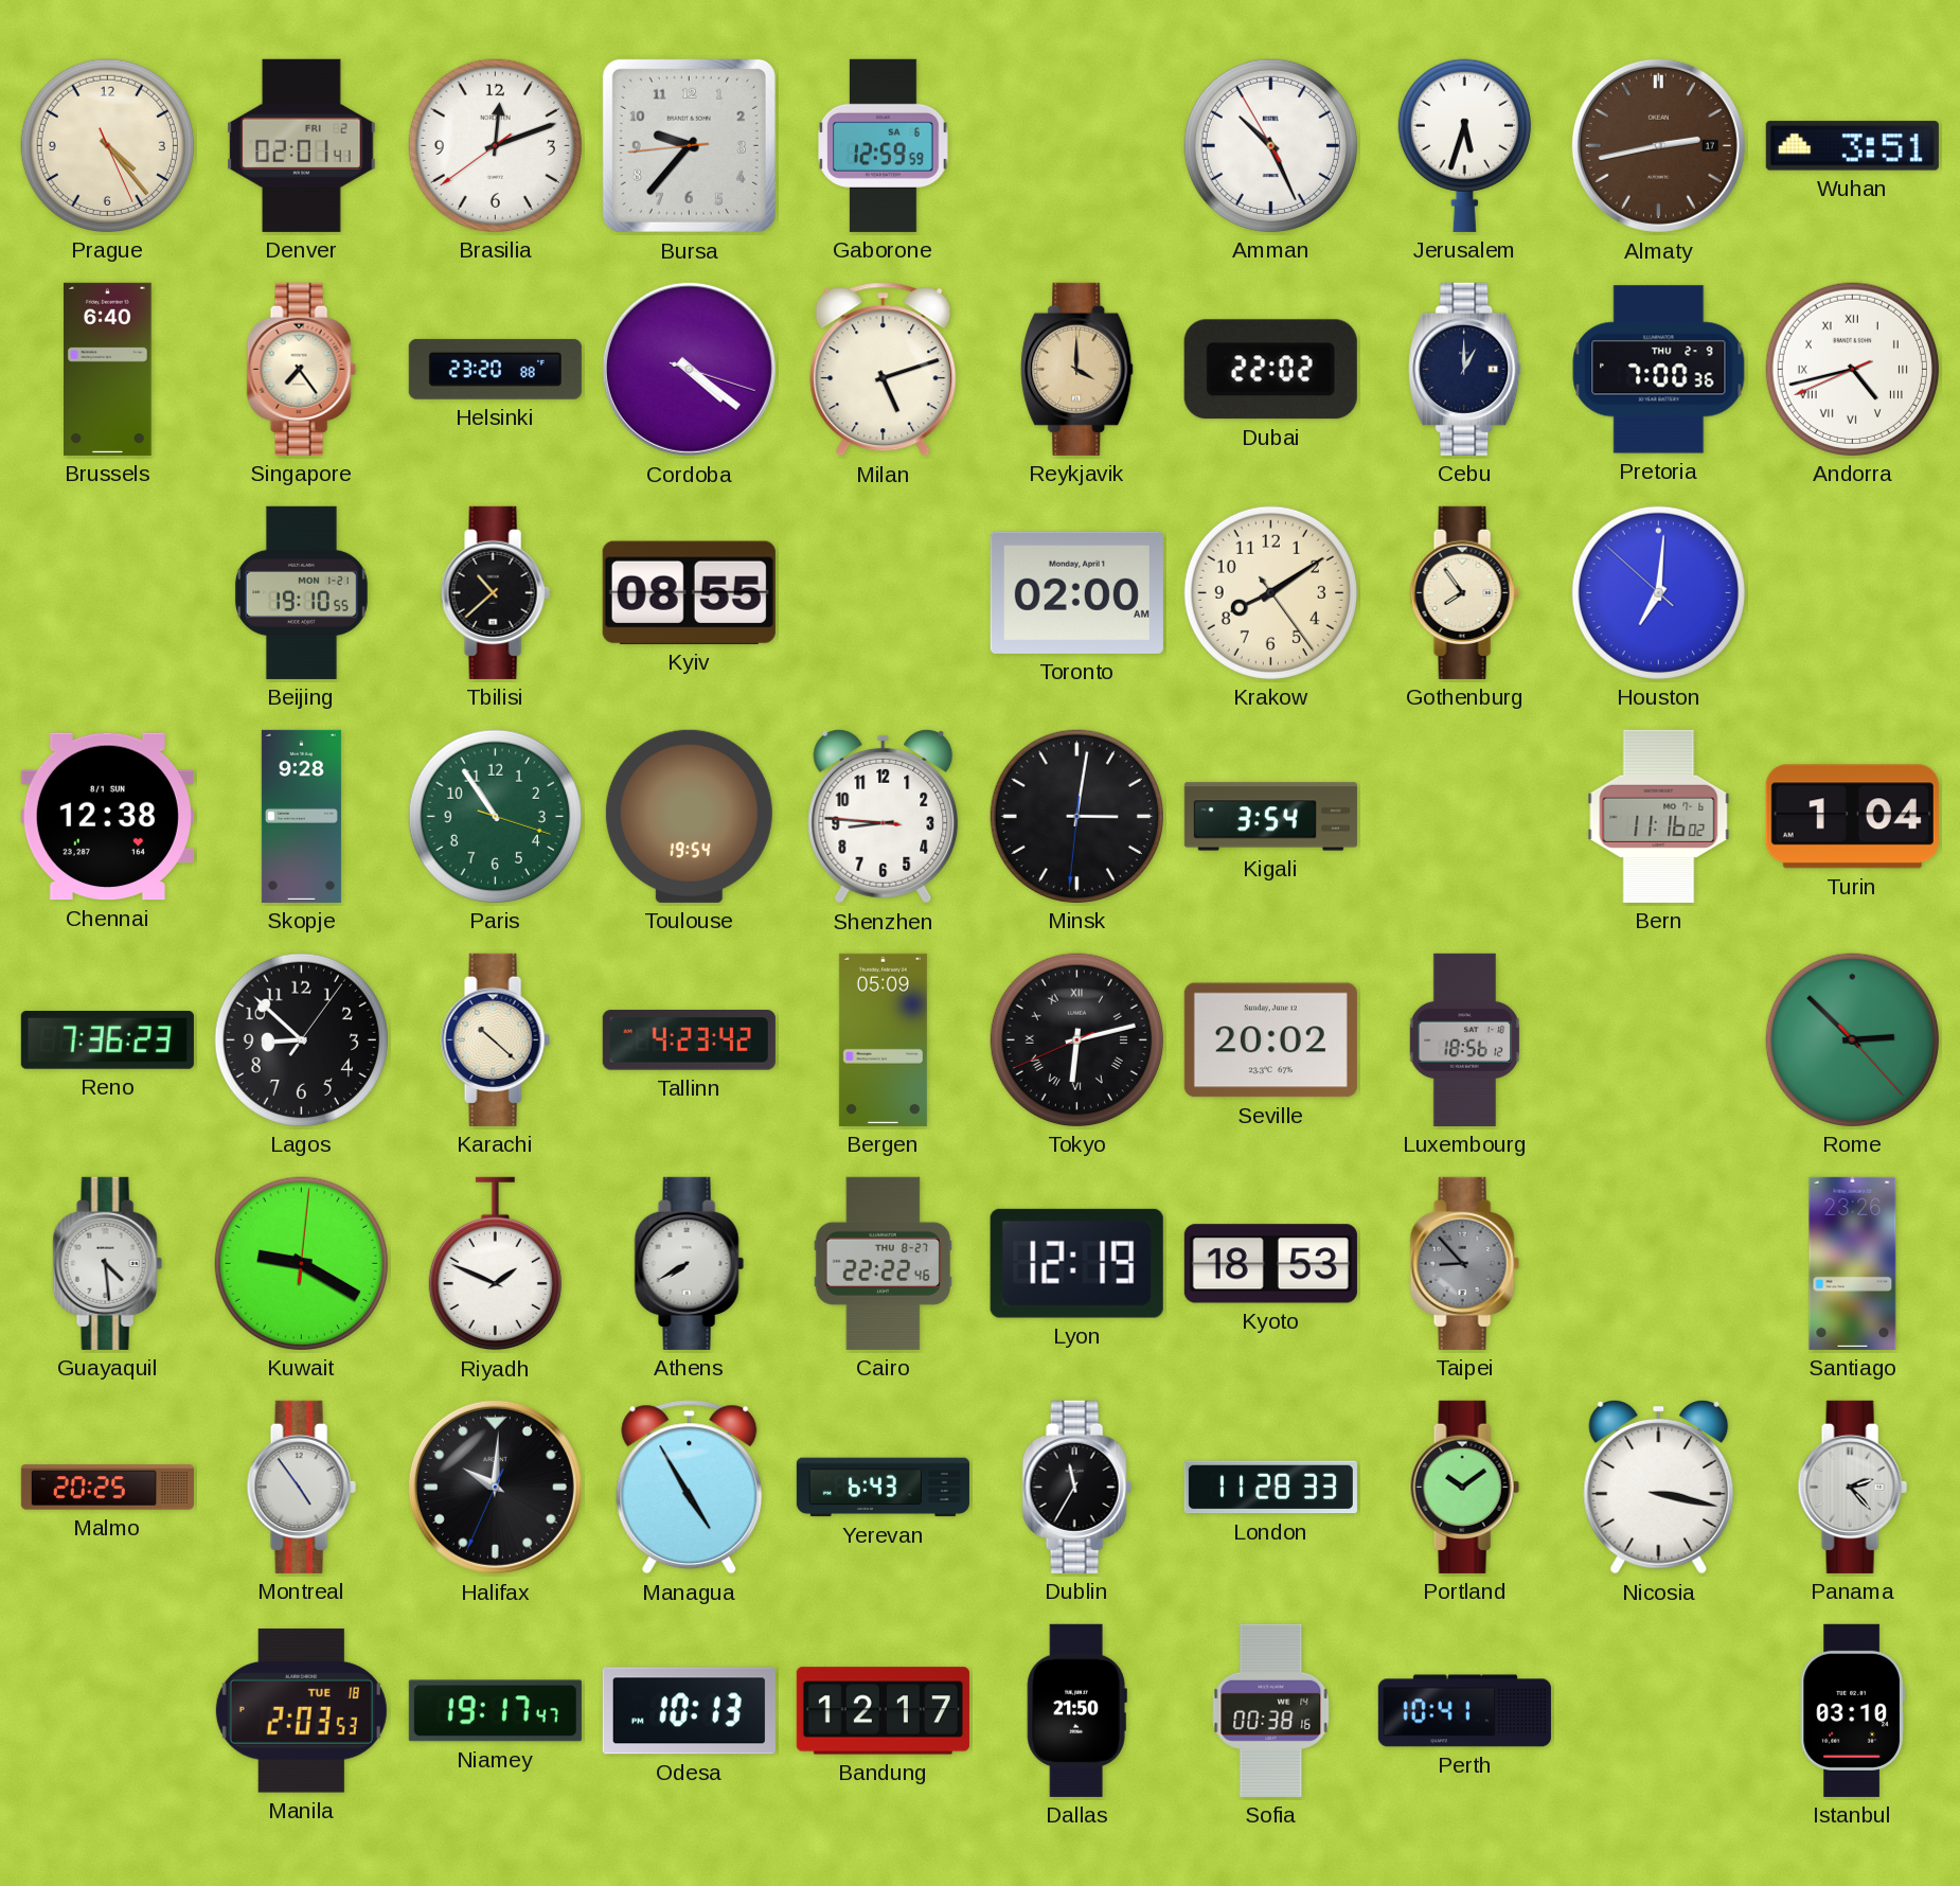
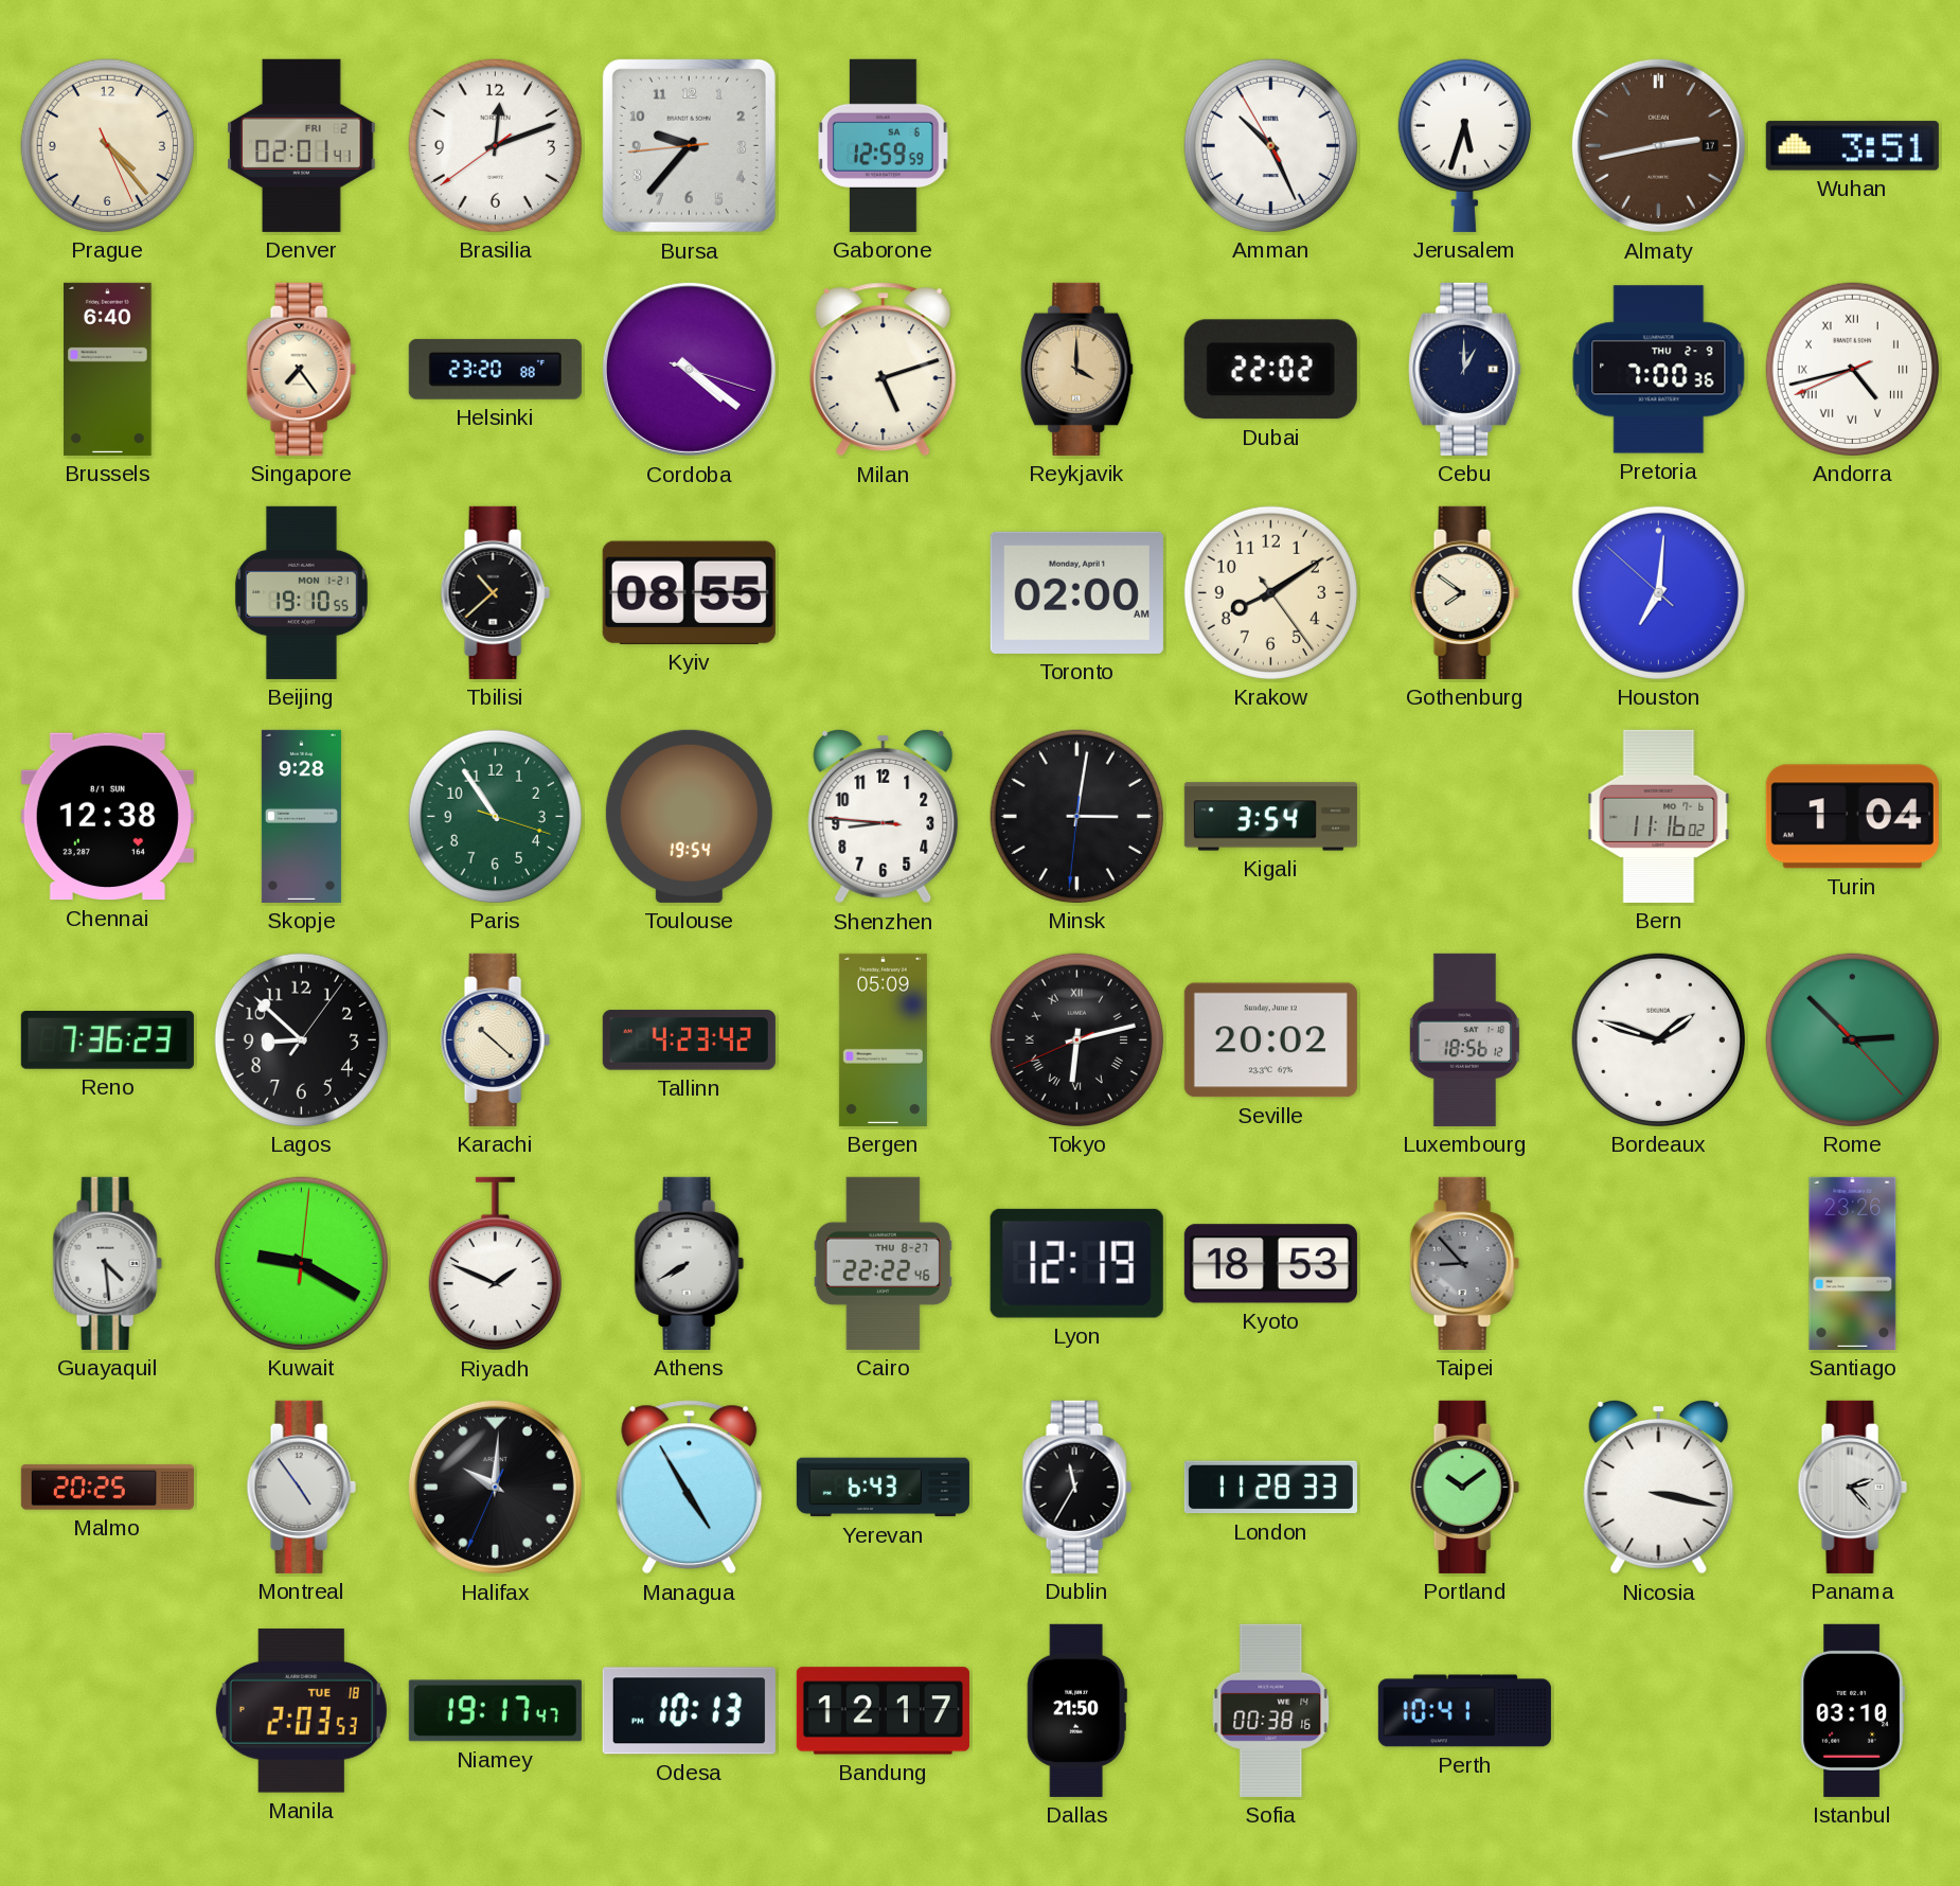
Gothenburg: 7:54 -> 7:51 (1464, 592)
Bordeaux: none -> 1:48 (1658, 1039)
